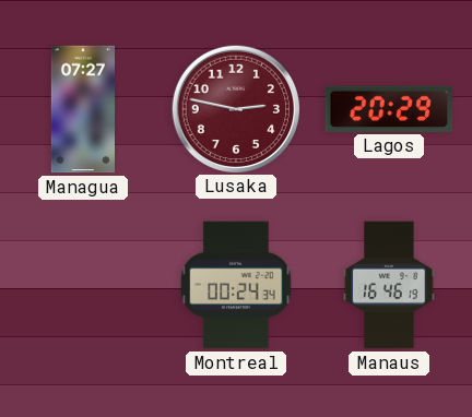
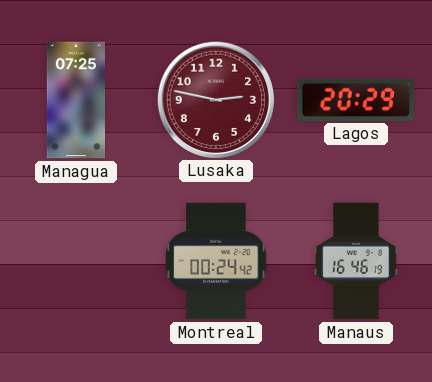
Managua: 07:27 -> 07:25 (75, 100)
Montreal: 00:24:34 -> 00:24:42 (216, 261)
